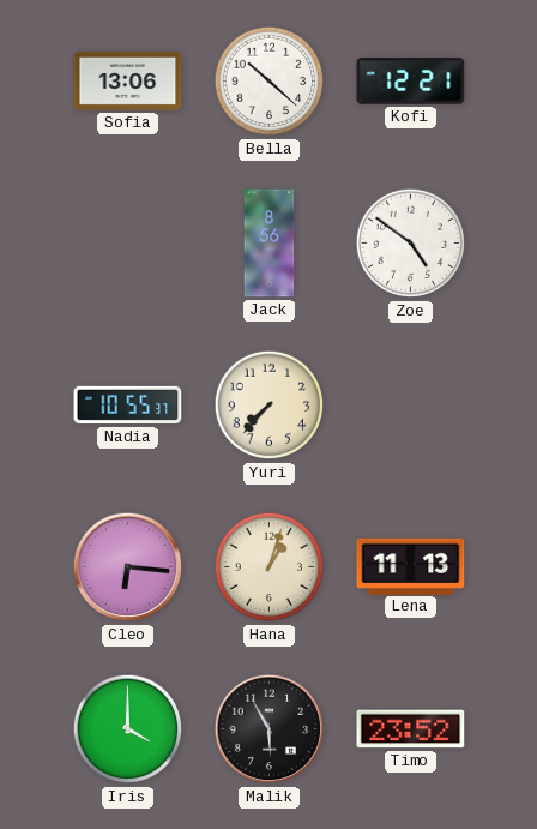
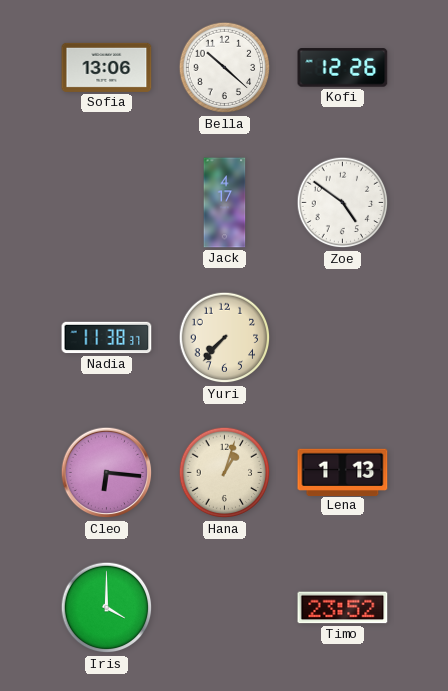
Kofi: 12:21 -> 12:26 (343, 68)
Jack: 8:56 -> 4:17 (225, 203)
Nadia: 10:55 -> 11:38 (107, 338)
Lena: 11:13 -> 1:13 (343, 472)
Malik: 5:55 -> none (270, 729)
